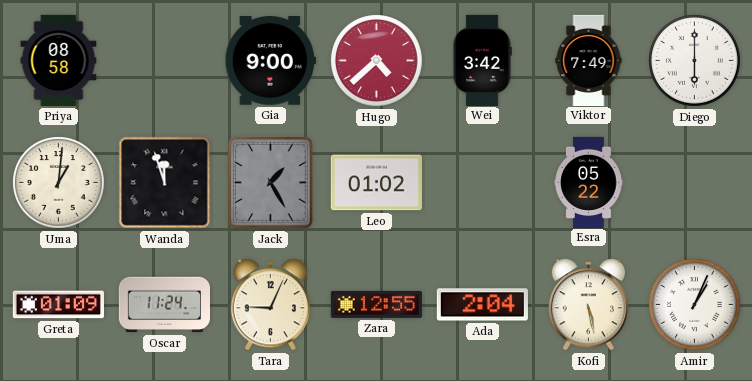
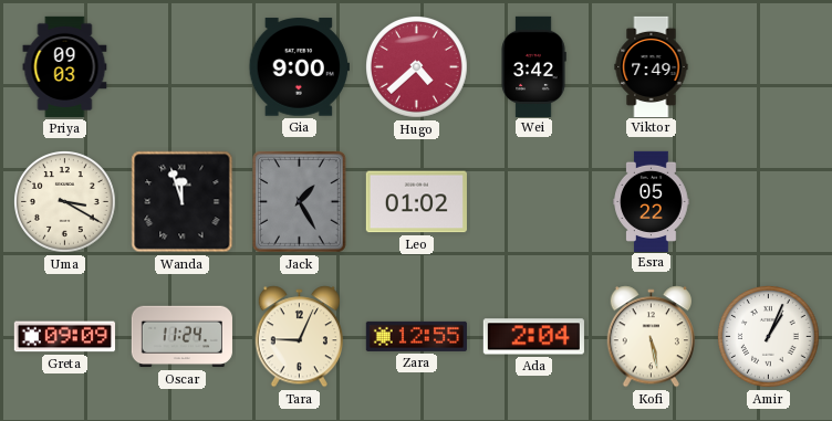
Priya: 08:58 -> 09:03 (65, 66)
Diego: 6:00 -> none (695, 61)
Uma: 1:01 -> 3:20 (65, 202)
Greta: 01:09 -> 09:09 (64, 337)
